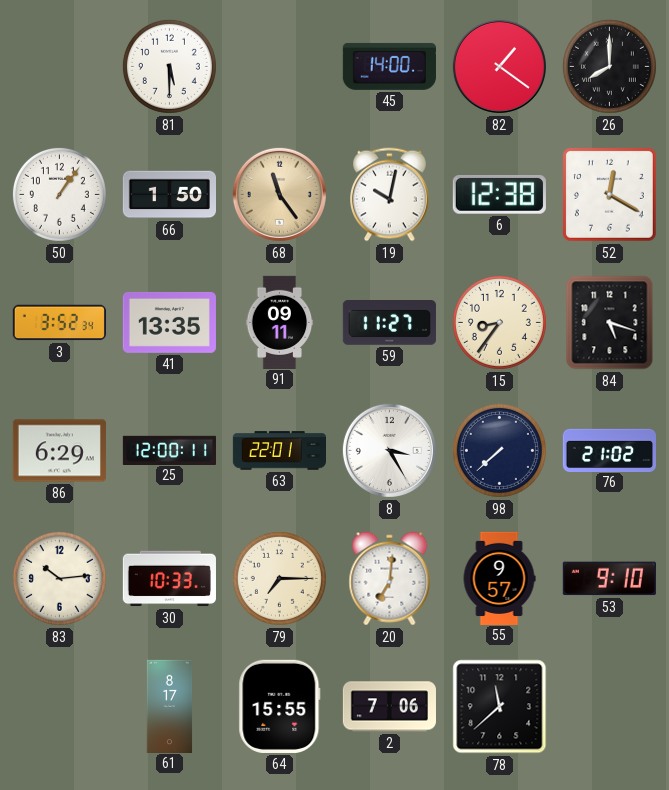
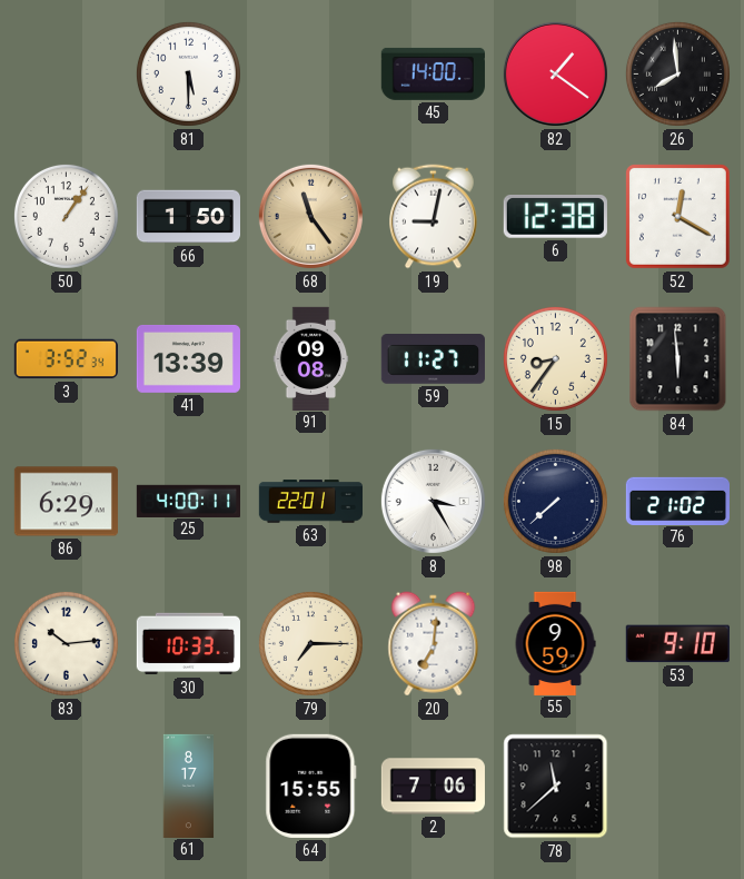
26: 8:00 -> 7:59 (677, 73)
19: 10:02 -> 9:02 (434, 217)
41: 13:35 -> 13:39 (188, 358)
91: 09:11 -> 09:08 (311, 358)
84: 5:18 -> 5:59 (678, 359)
25: 12:00 -> 4:00 (188, 501)
55: 9:57 -> 9:59 (555, 643)
